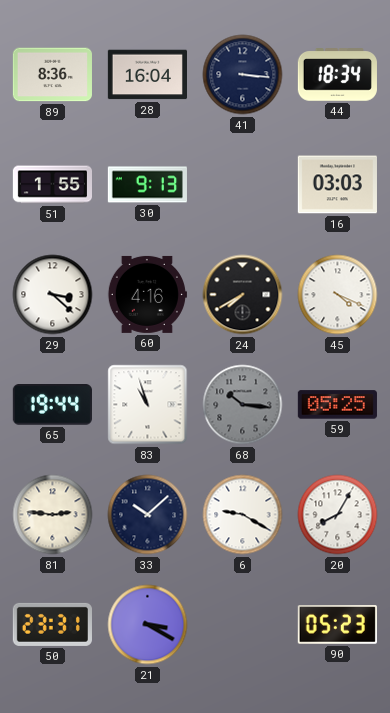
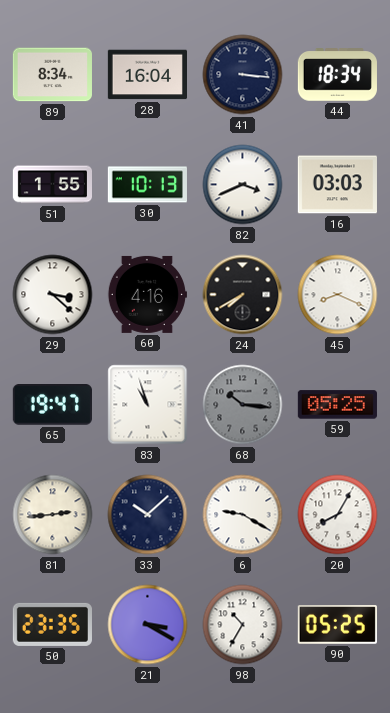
89: 8:36 -> 8:34 (52, 75)
30: 9:13 -> 10:13 (147, 185)
82: none -> 3:41 (243, 185)
45: 4:19 -> 8:19 (338, 295)
65: 19:44 -> 19:47 (52, 405)
81: 2:46 -> 2:44 (53, 515)
50: 23:31 -> 23:35 (52, 624)
98: none -> 10:35 (243, 625)
90: 05:23 -> 05:25 (337, 625)
